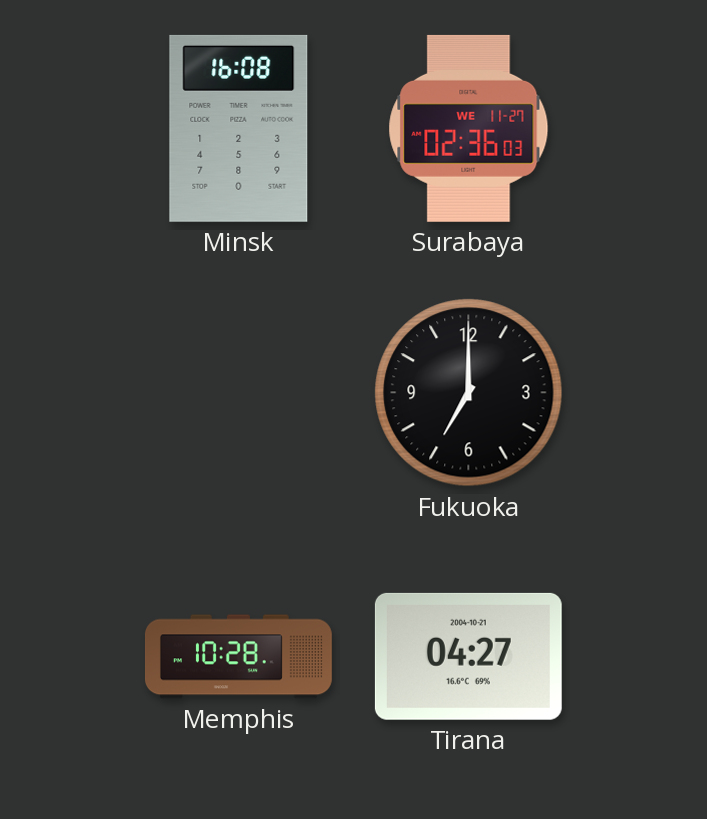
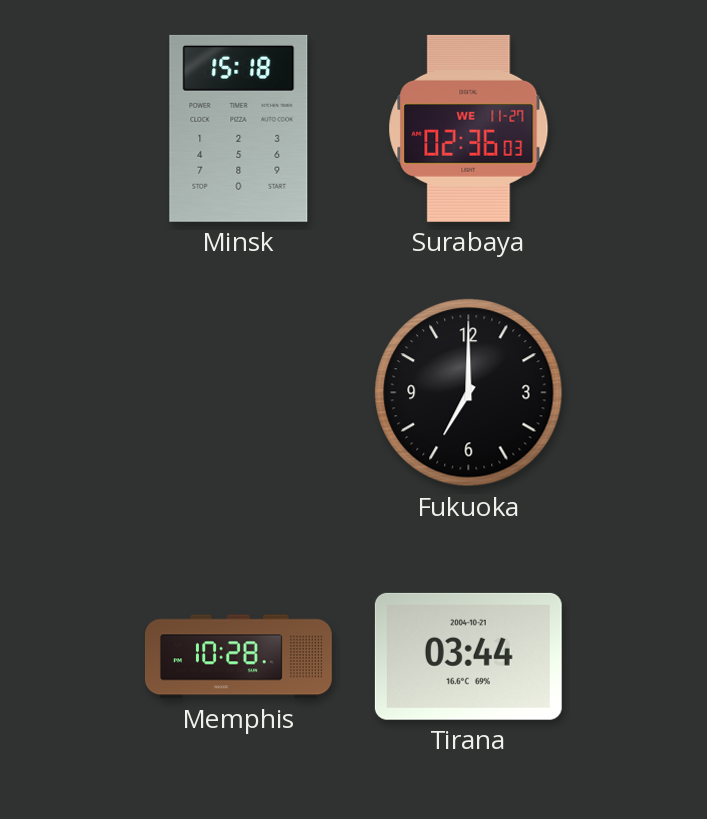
Minsk: 16:08 -> 15:18 (239, 128)
Tirana: 04:27 -> 03:44 (468, 656)
